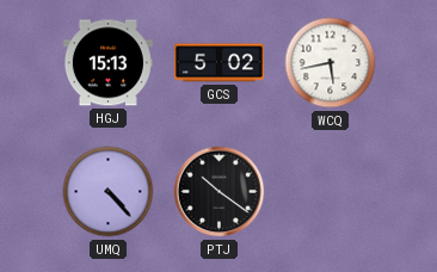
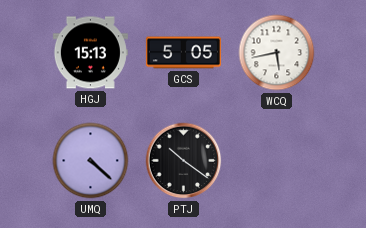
GCS: 5:02 -> 5:05 (183, 53)
UMQ: 4:23 -> 4:22 (91, 161)
